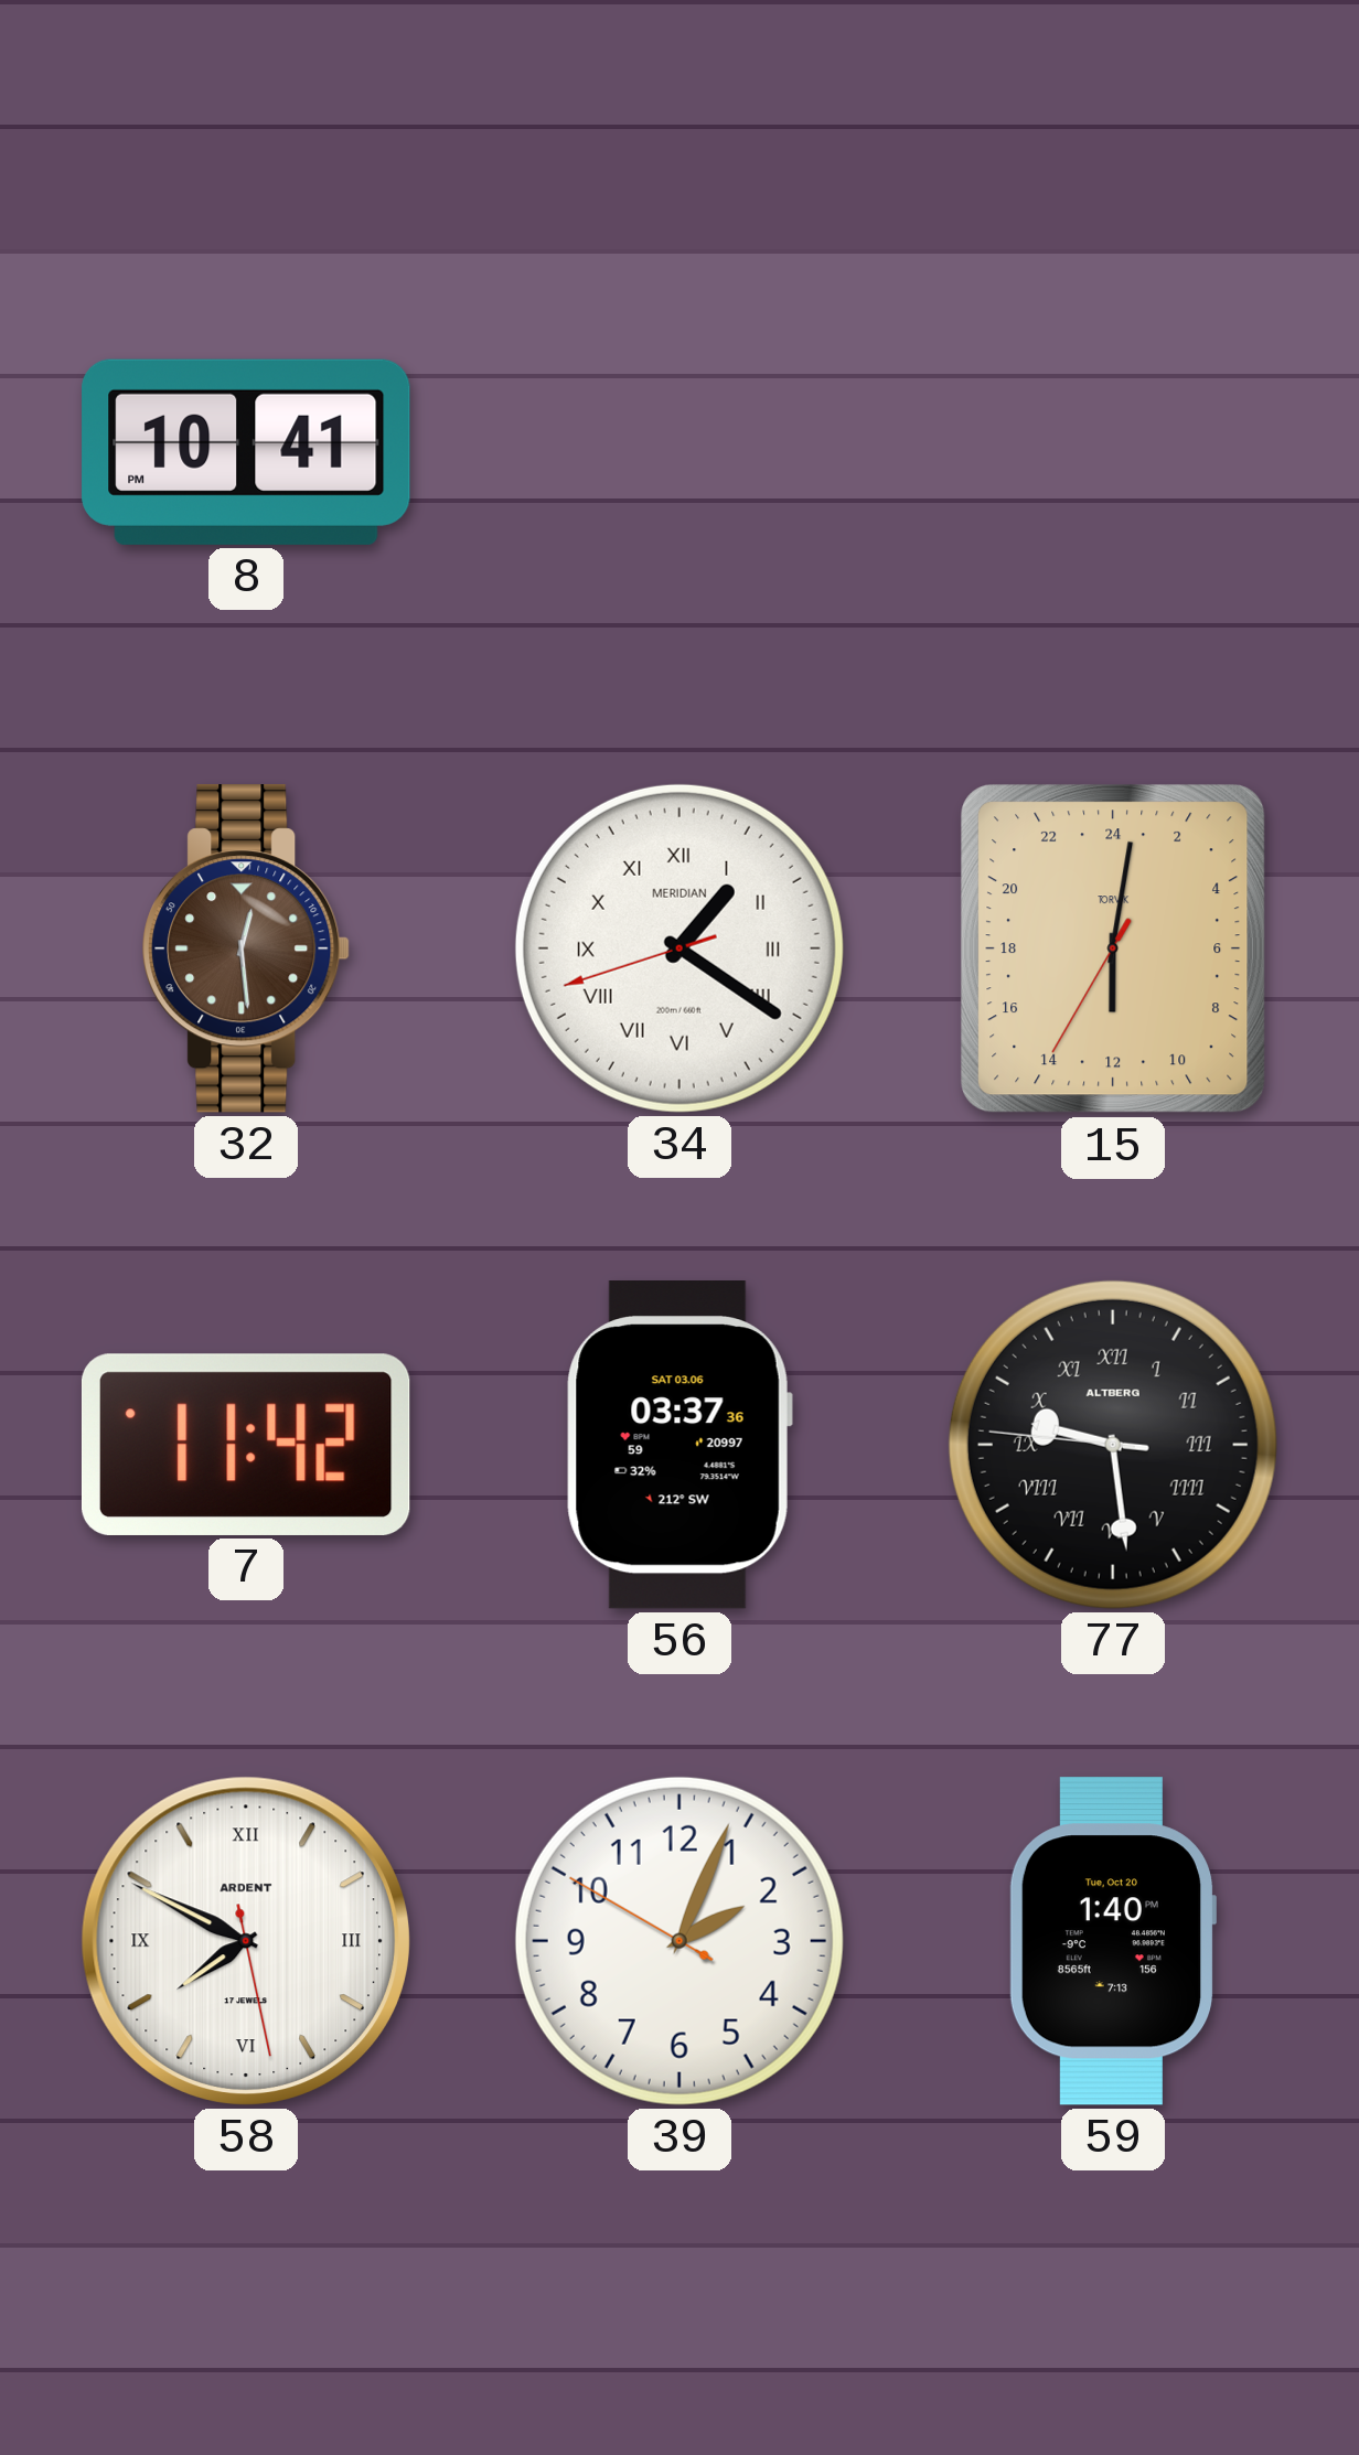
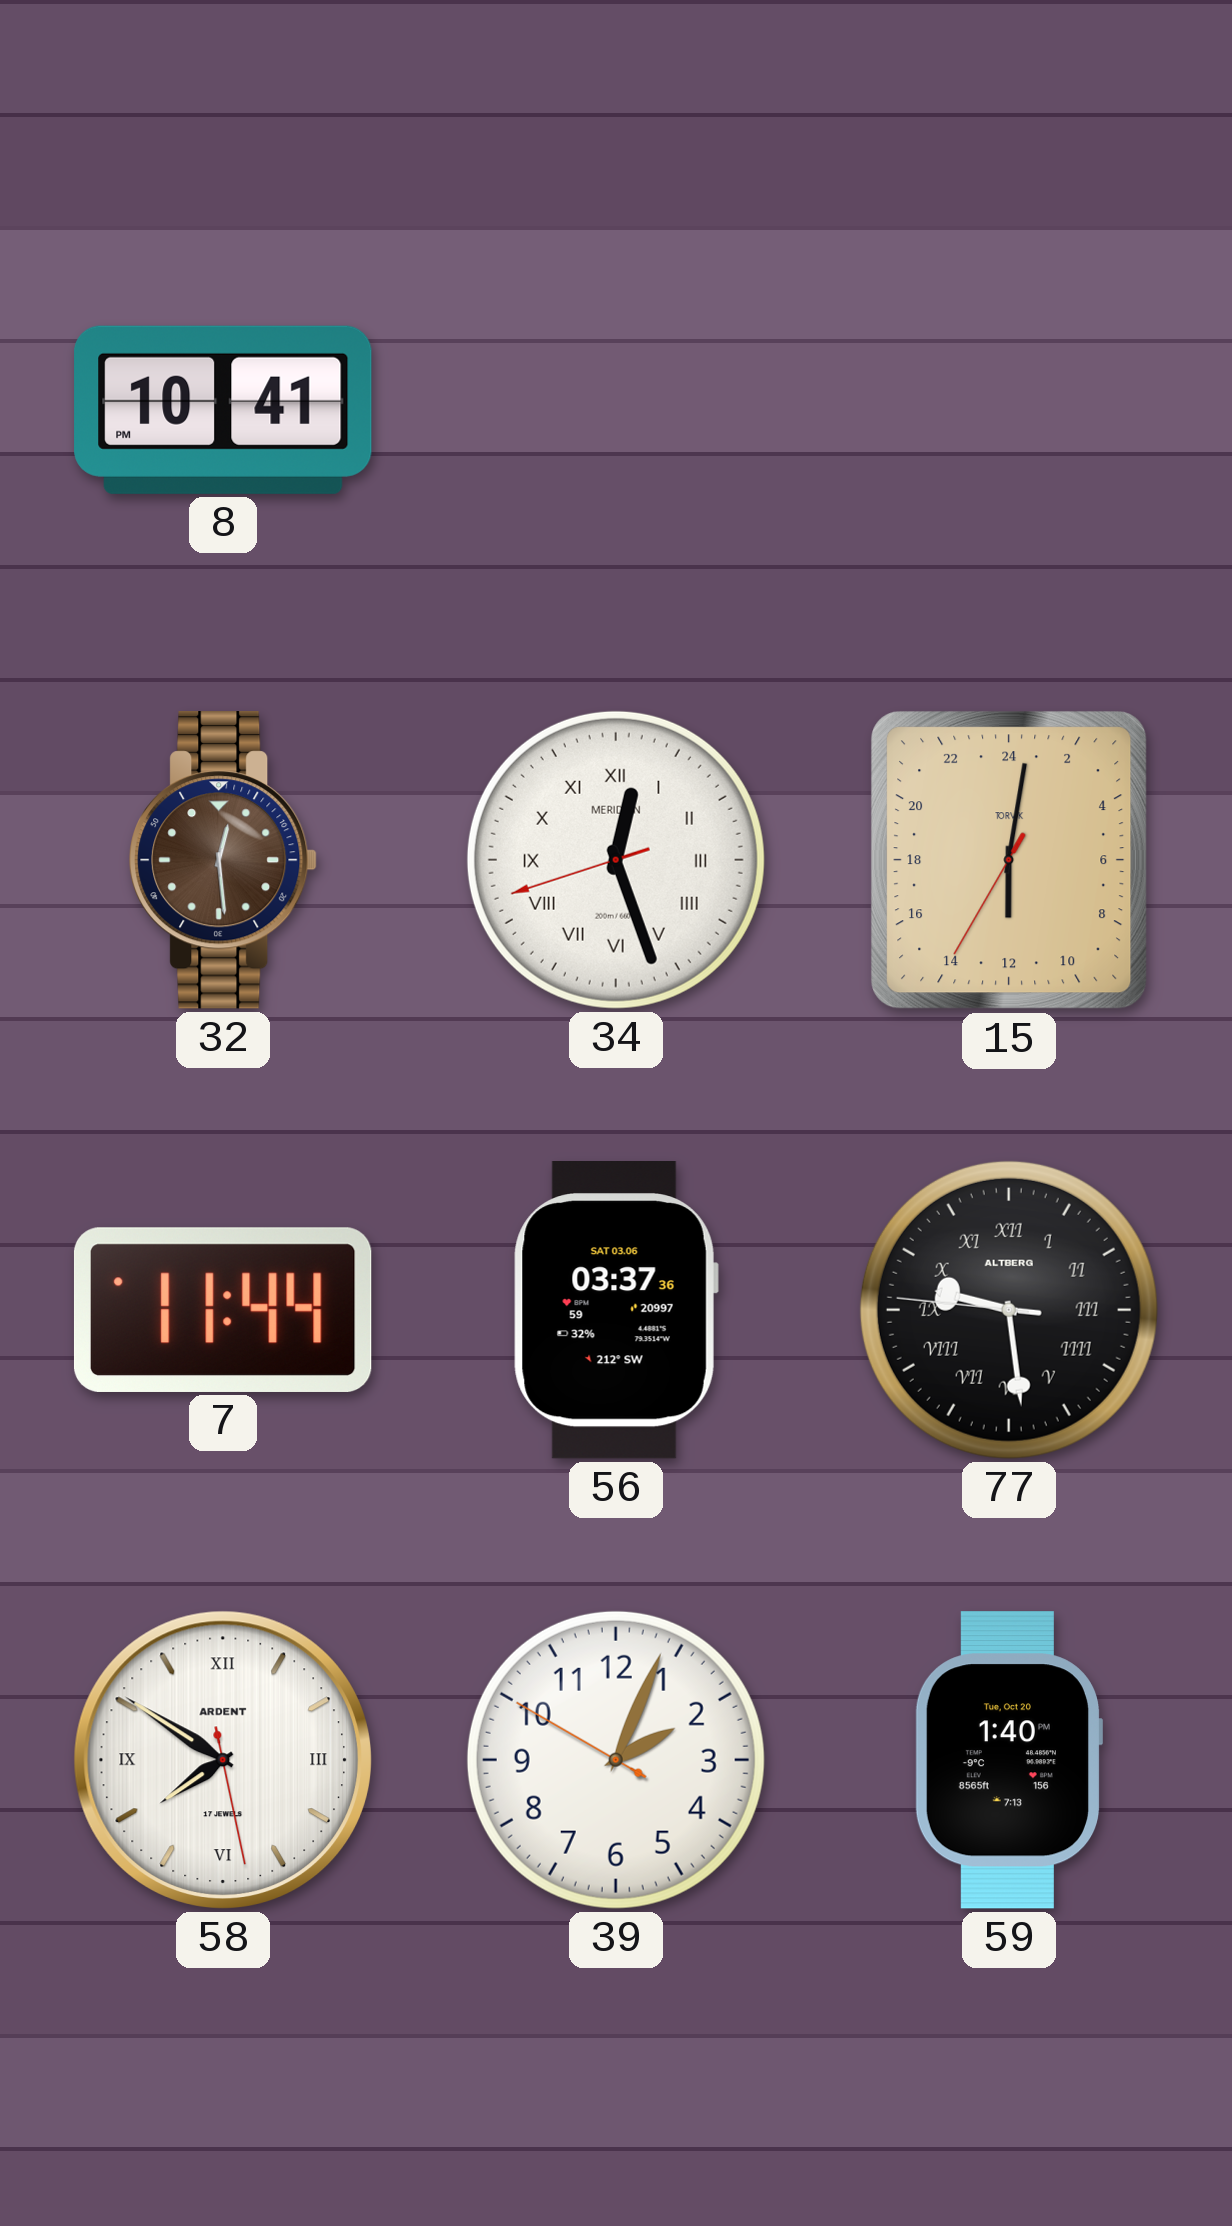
34: 1:20 -> 12:26 (616, 860)
7: 11:42 -> 11:44 (223, 1310)
58: 7:49 -> 7:50 (223, 1760)
